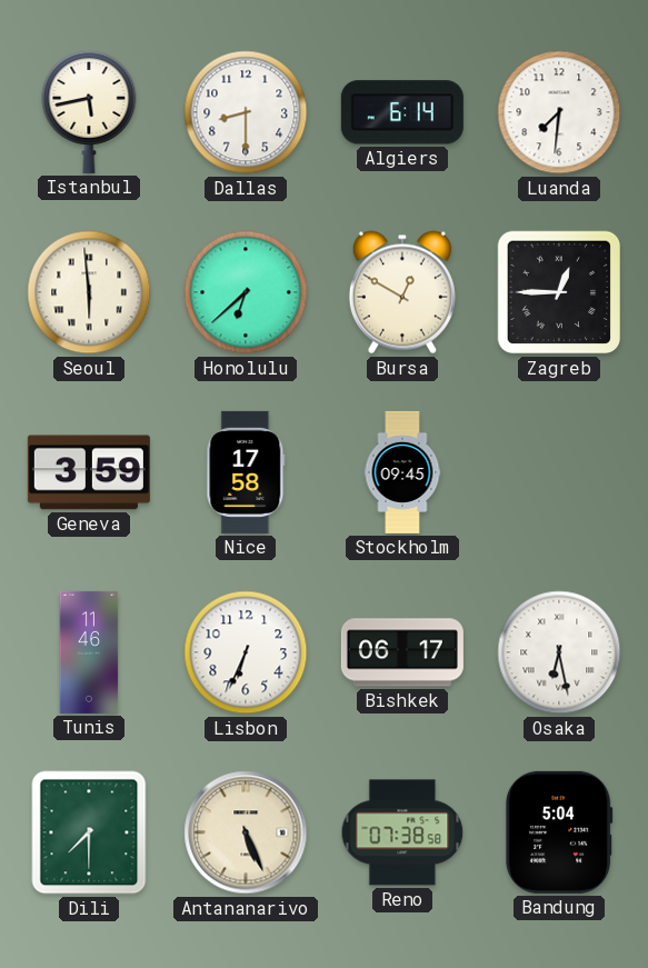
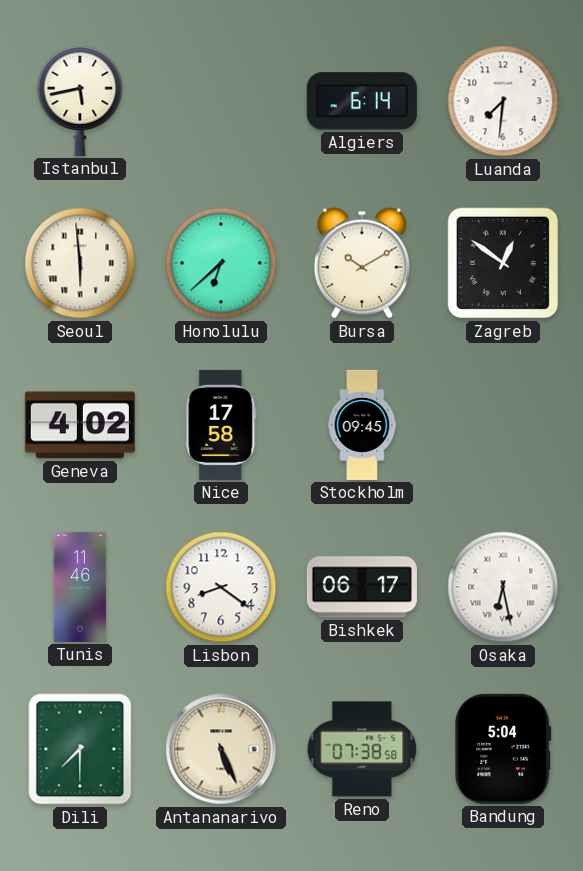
Dallas: 8:30 -> none (246, 112)
Bursa: 12:50 -> 10:10 (362, 263)
Zagreb: 12:45 -> 12:51 (503, 263)
Geneva: 3:59 -> 4:02 (80, 425)
Lisbon: 6:34 -> 8:21 (221, 587)
